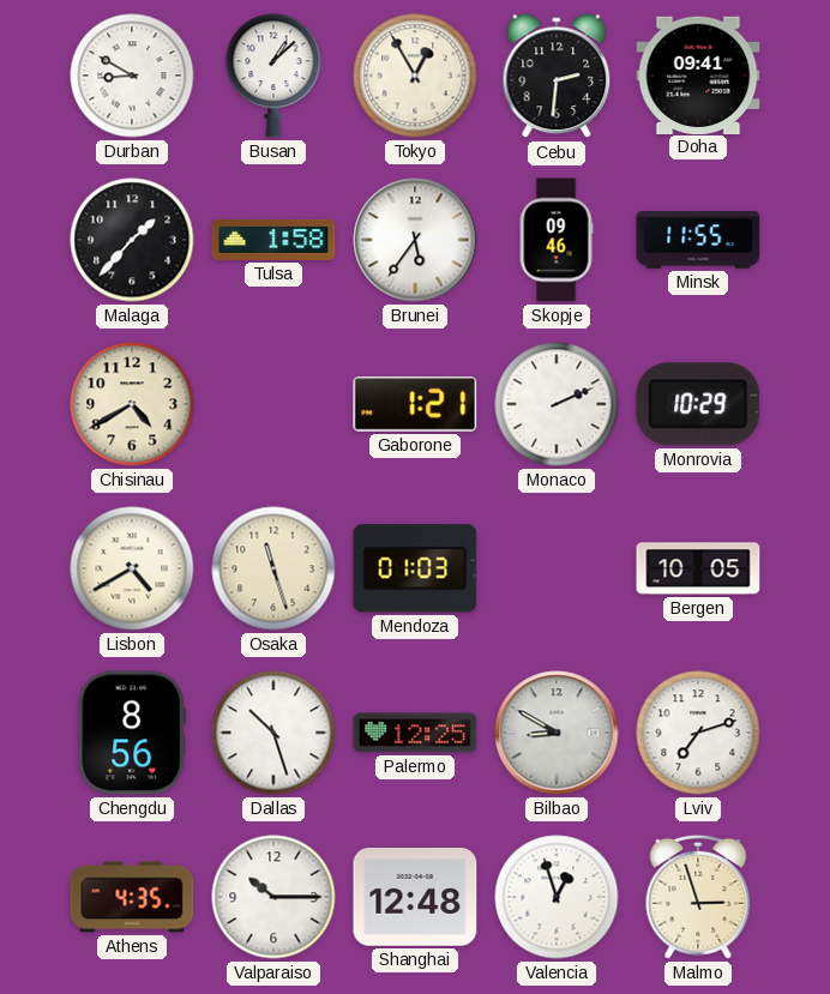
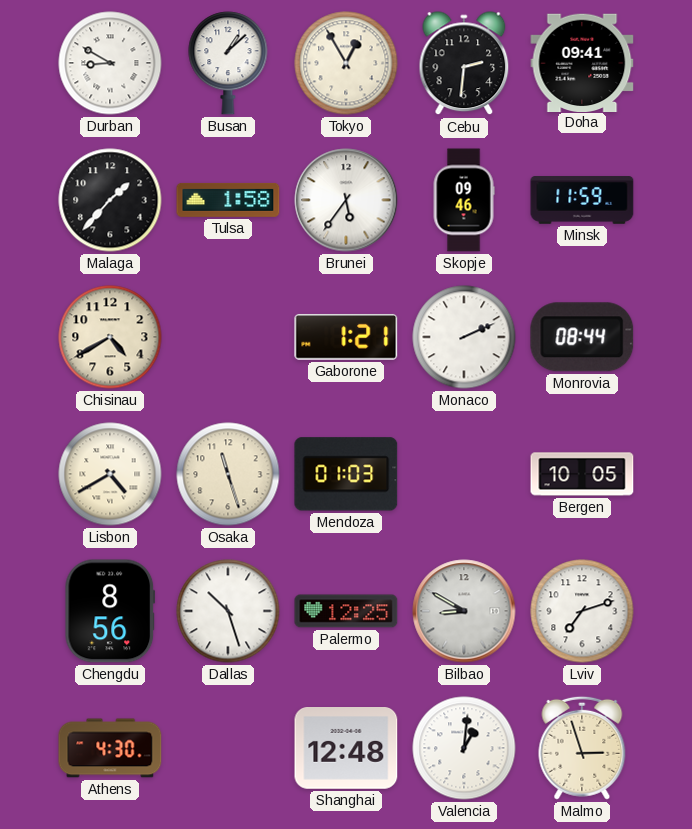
Minsk: 11:55 -> 11:59 (582, 200)
Monrovia: 10:29 -> 08:44 (582, 337)
Athens: 4:35 -> 4:30 (110, 748)
Valparaiso: 10:15 -> none (273, 897)
Valencia: 12:57 -> 1:01 (464, 748)
